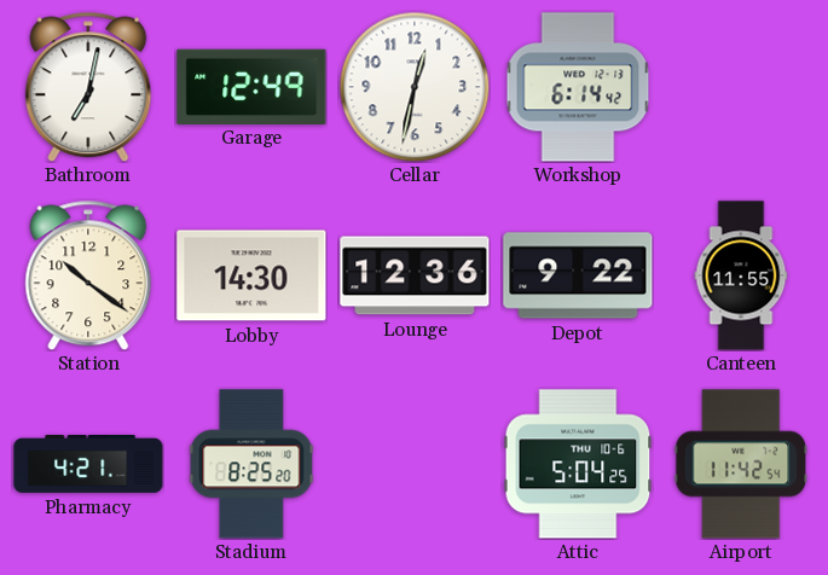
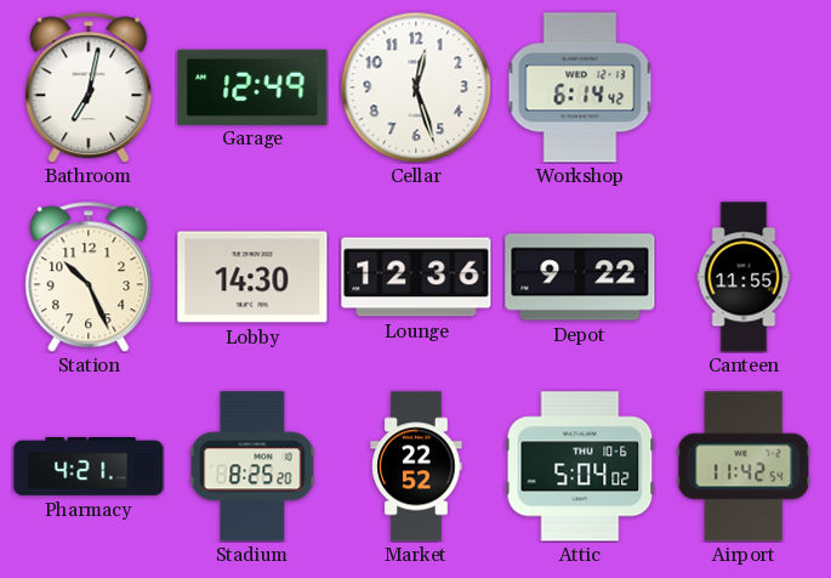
Cellar: 12:32 -> 12:27 (416, 87)
Station: 10:21 -> 10:26 (89, 277)
Market: none -> 22:52 (416, 466)
Attic: 5:04:25 -> 5:04:02 (580, 466)
